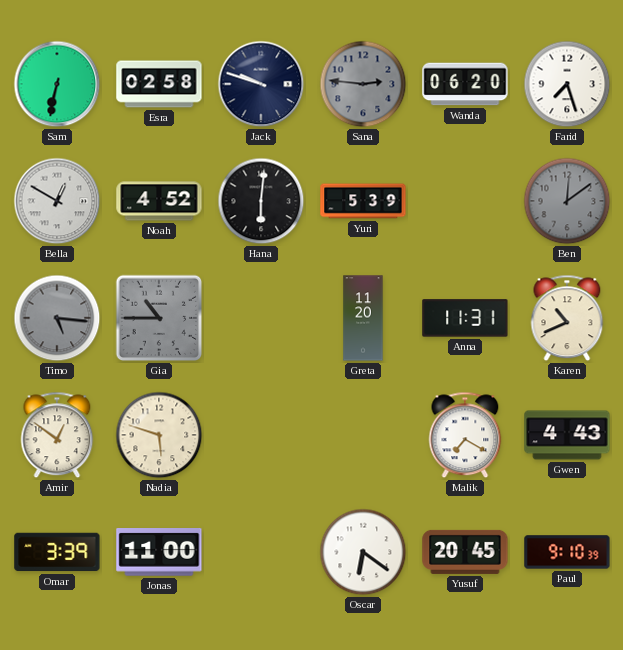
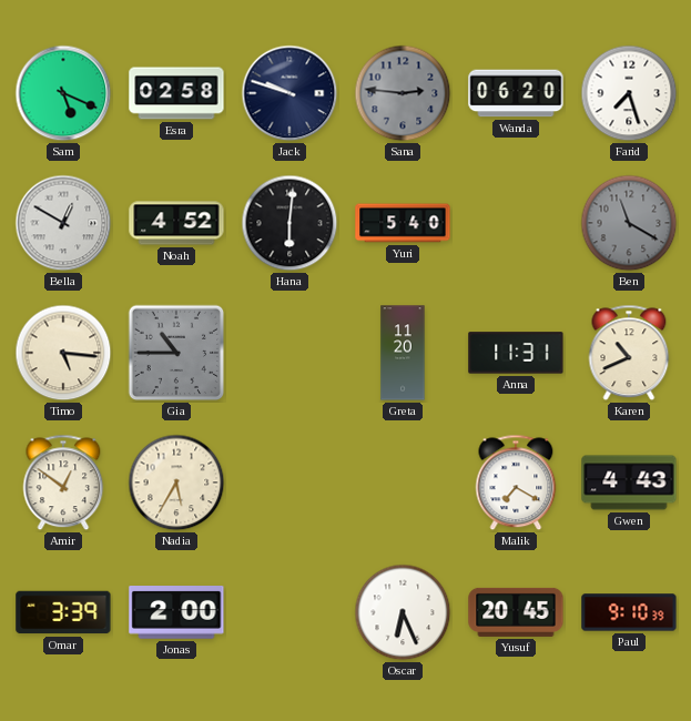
Sam: 6:32 -> 5:19 (63, 93)
Yuri: 5:39 -> 5:40 (403, 223)
Ben: 12:09 -> 11:20 (629, 223)
Timo dial: grey -> cream (63, 353)
Nadia: 5:48 -> 5:35 (176, 483)
Jonas: 11:00 -> 2:00 (176, 613)
Oscar: 6:21 -> 6:26 (403, 612)
